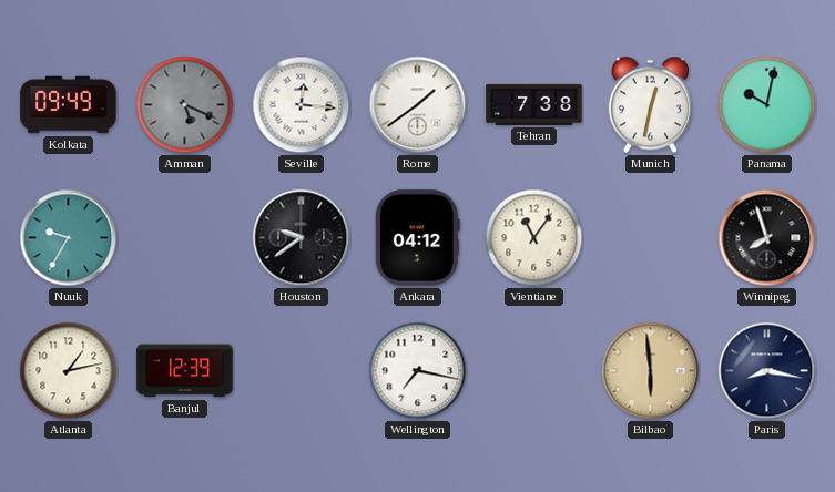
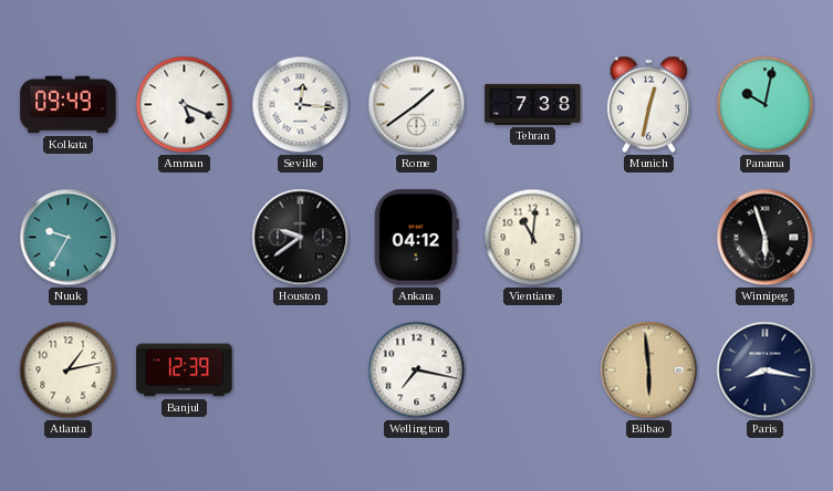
Amman dial: grey -> white (185, 105)
Vientiane: 11:06 -> 11:01 (533, 238)
Winnipeg: 7:57 -> 5:57 (766, 238)
